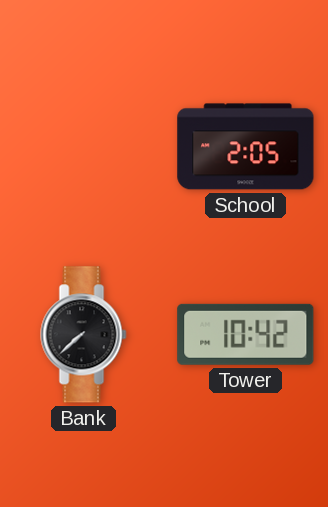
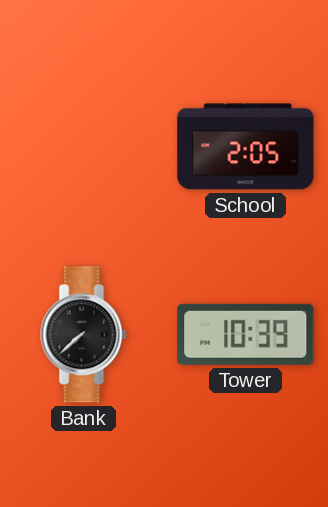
Tower: 10:42 -> 10:39 (246, 334)
